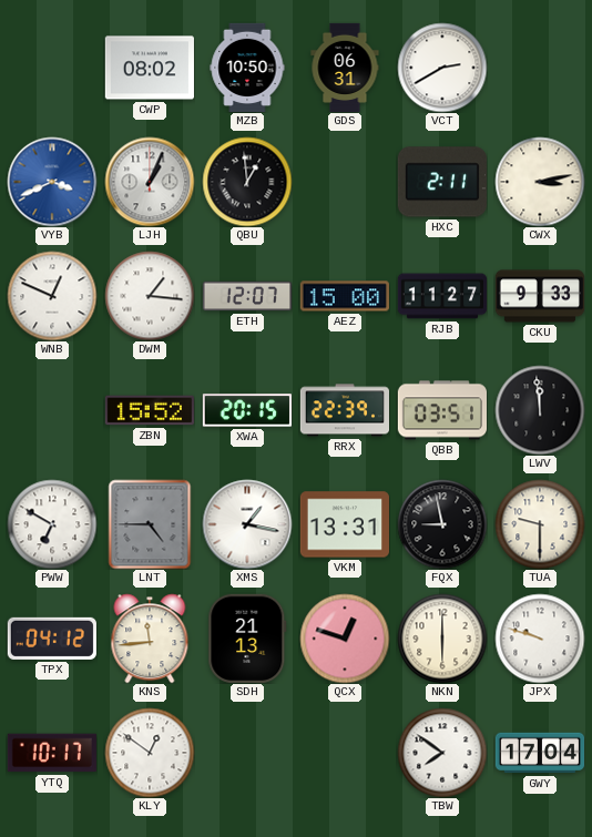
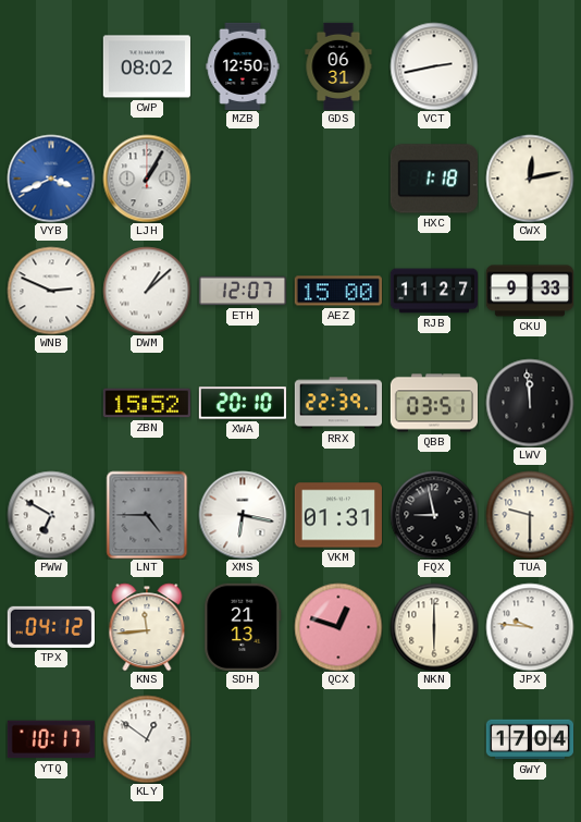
MZB: 10:50 -> 12:50 (243, 65)
VCT: 2:40 -> 2:43 (434, 66)
LJH: 1:04 -> 1:05 (147, 179)
QBU: 12:59 -> none (247, 182)
HXC: 2:11 -> 1:18 (434, 179)
CWX: 3:13 -> 12:13 (530, 179)
WNB: 12:49 -> 2:49 (51, 291)
DWM: 1:16 -> 1:08 (147, 291)
XWA: 20:15 -> 20:10 (243, 403)
XMS: 1:17 -> 6:17 (243, 515)
VKM: 13:31 -> 01:31 (338, 515)
JPX: 9:48 -> 9:46 (530, 627)
TBW: 7:51 -> none (442, 753)
